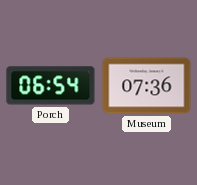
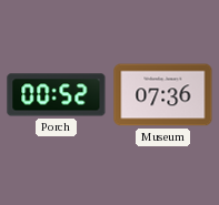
Porch: 06:54 -> 00:52 (57, 95)
